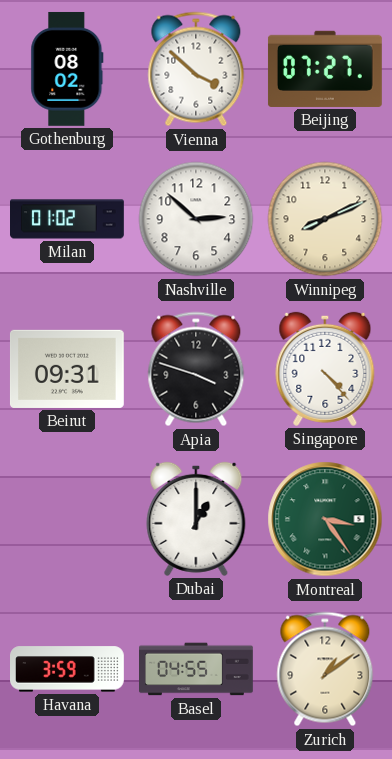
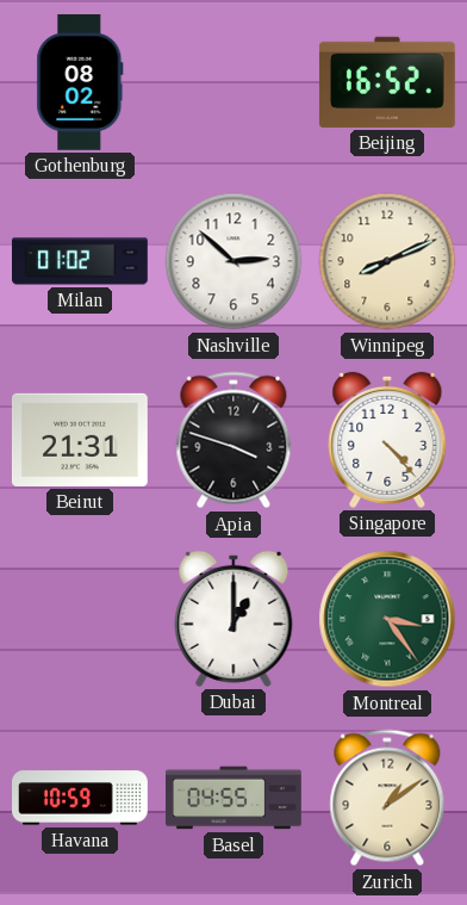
Vienna: 3:52 -> none (196, 69)
Beijing: 07:27 -> 16:52 (387, 82)
Beirut: 09:31 -> 21:31 (80, 440)
Havana: 3:59 -> 10:59 (81, 798)
